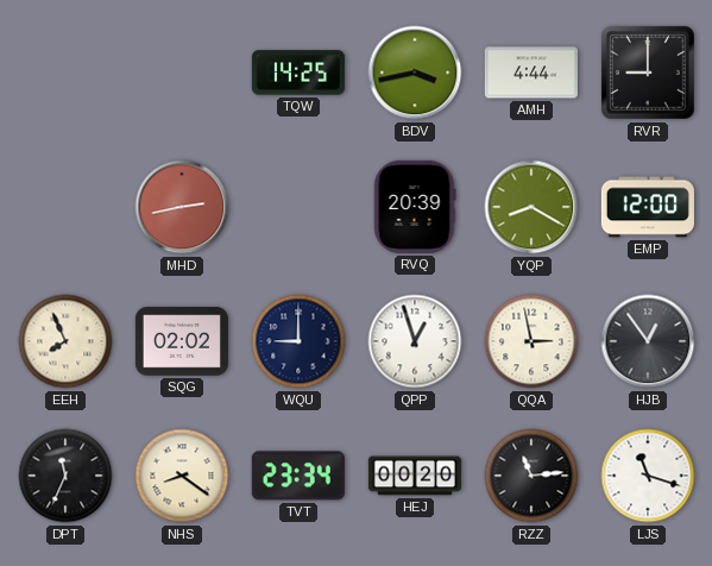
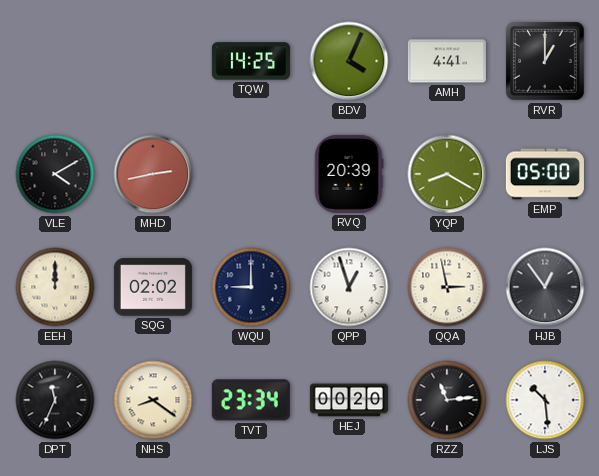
BDV: 3:43 -> 4:04 (349, 61)
AMH: 4:44 -> 4:41 (447, 61)
RVR: 9:00 -> 1:00 (546, 62)
VLE: none -> 4:10 (55, 174)
EMP: 12:00 -> 05:00 (545, 174)
EEH: 7:56 -> 12:00 (55, 287)
LJS: 11:18 -> 10:29 (545, 400)
